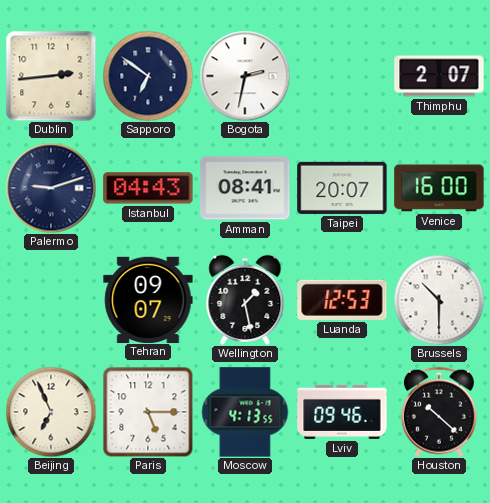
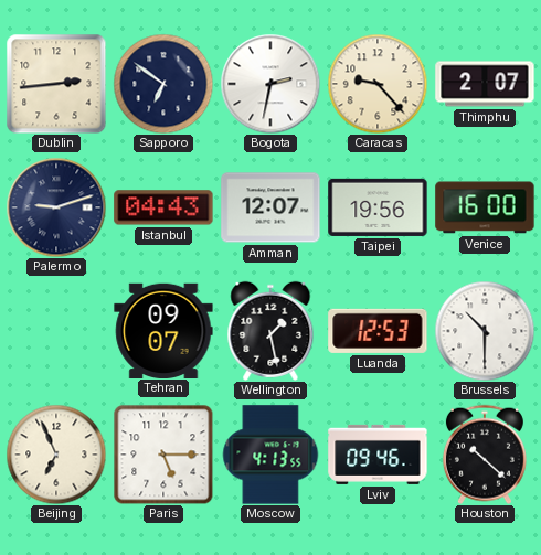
Caracas: none -> 9:23 (378, 84)
Amman: 08:41 -> 12:07 (270, 207)
Taipei: 20:07 -> 19:56 (378, 207)
